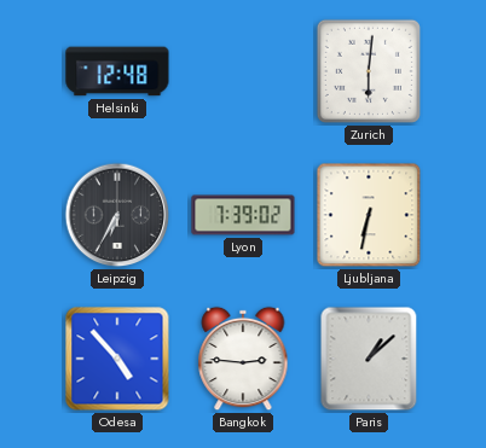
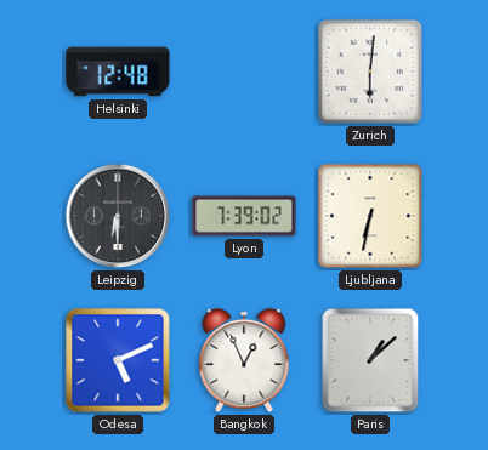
Leipzig: 6:35 -> 6:30 (118, 216)
Odesa: 4:53 -> 5:11 (118, 360)
Bangkok: 2:46 -> 12:56 (244, 360)
